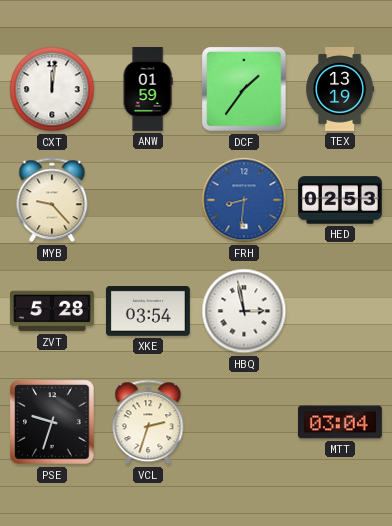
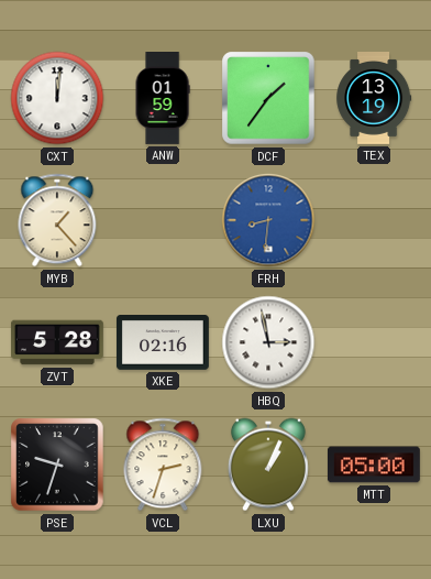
MYB: 9:23 -> 1:23 (57, 220)
HED: 02:53 -> none (341, 200)
XKE: 03:54 -> 02:16 (163, 343)
LXU: none -> 1:04 (268, 465)
MTT: 03:04 -> 05:00 (374, 465)
